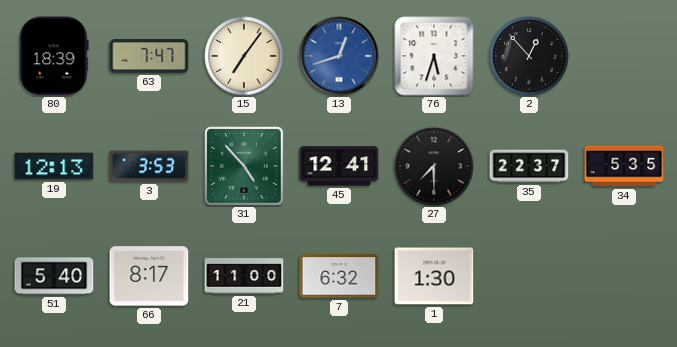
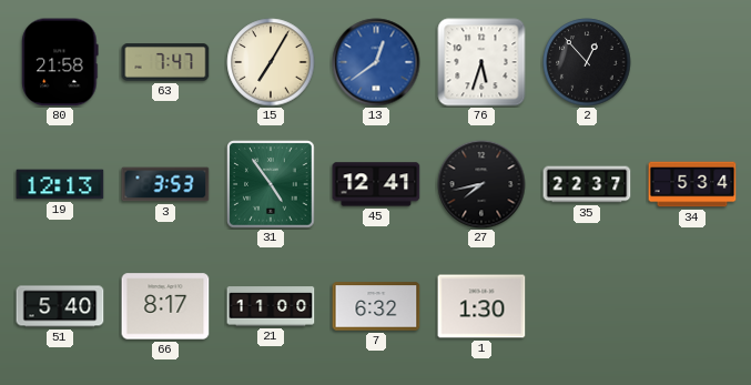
80: 18:39 -> 21:58 (60, 62)
15: 7:06 -> 7:05 (271, 62)
13: 12:42 -> 12:39 (376, 62)
31: 4:53 -> 4:54 (271, 184)
27: 7:30 -> 7:43 (481, 184)
34: 5:35 -> 5:34 (692, 184)
